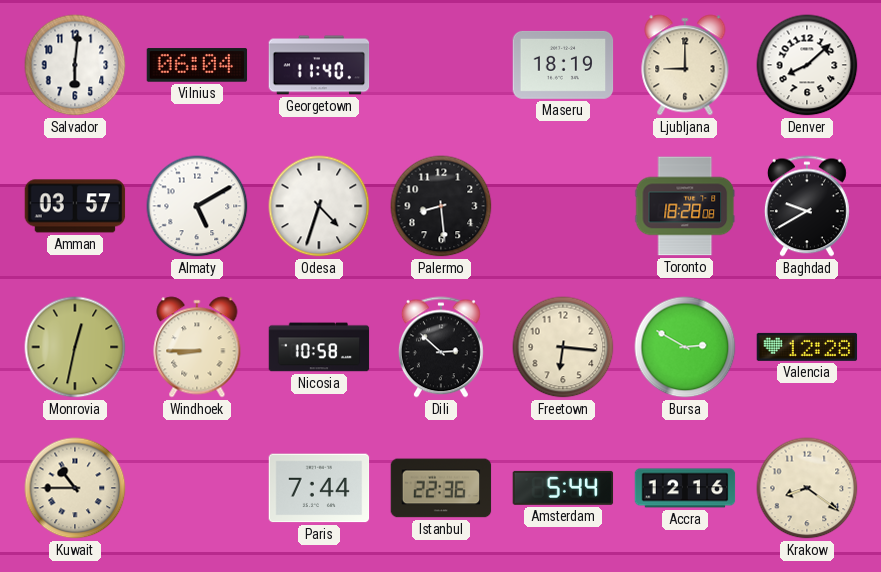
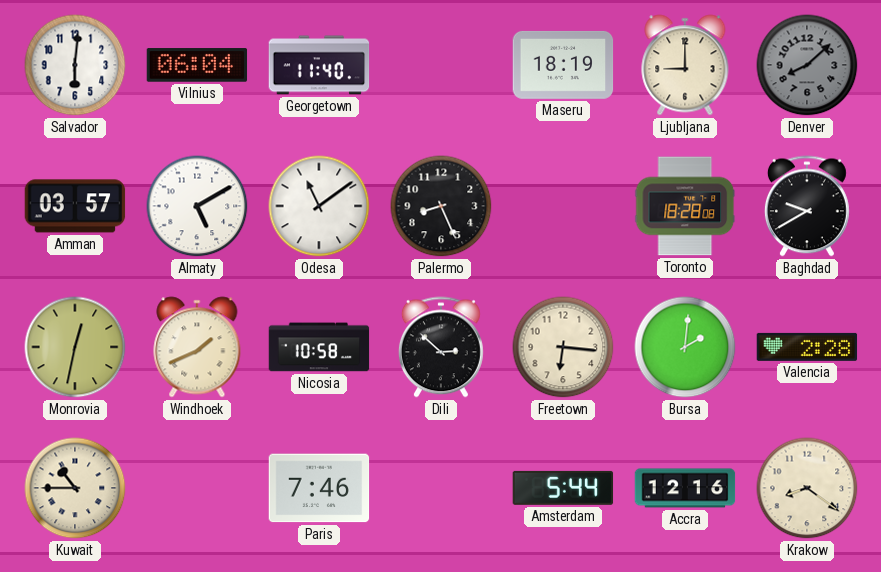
Denver dial: white -> grey (807, 65)
Odesa: 4:33 -> 11:09 (319, 206)
Palermo: 8:29 -> 8:26 (441, 206)
Windhoek: 8:45 -> 1:41 (197, 347)
Bursa: 2:50 -> 2:01 (685, 347)
Valencia: 12:28 -> 2:28 (807, 347)
Paris: 7:44 -> 7:46 (319, 488)
Istanbul: 22:36 -> none (441, 488)
